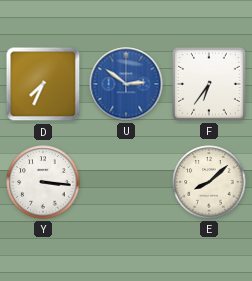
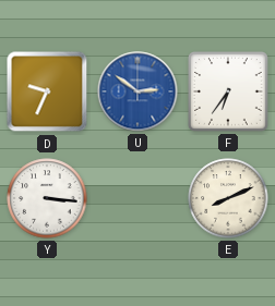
D: 7:34 -> 9:34 (47, 91)
E: 8:08 -> 8:11 (228, 198)
